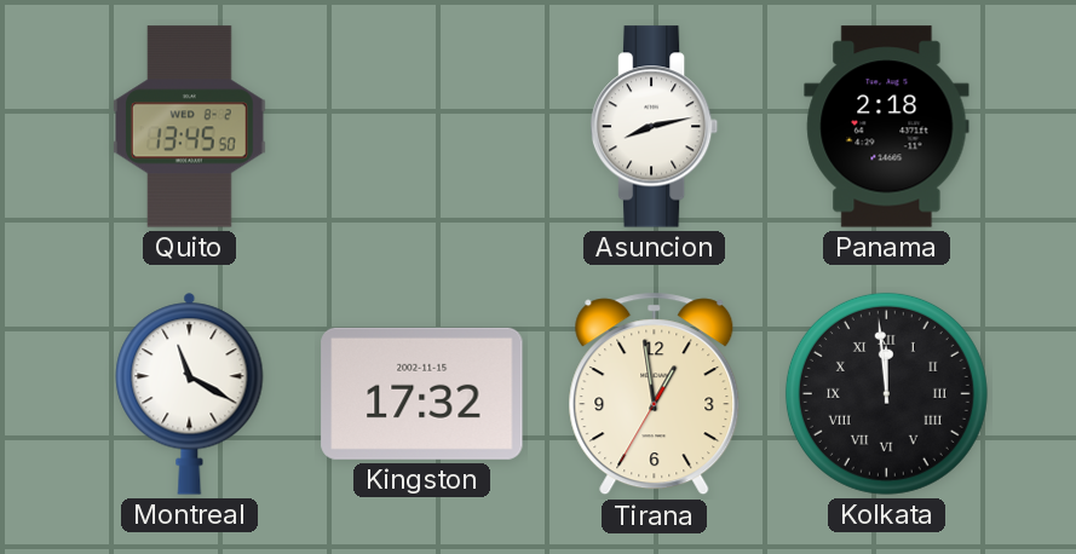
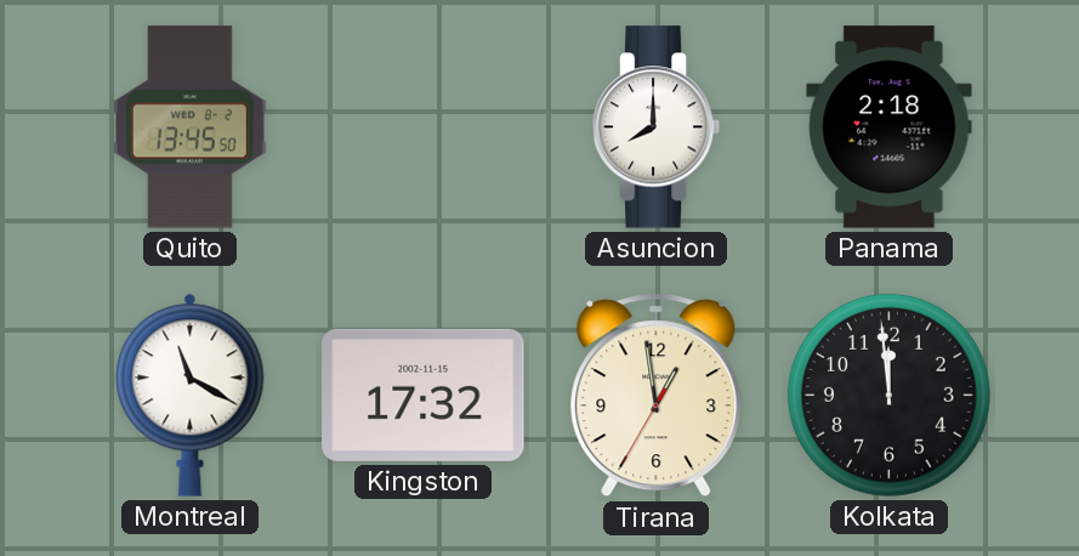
Asuncion: 8:13 -> 8:00 (657, 127)
Kolkata numerals: Roman -> Arabic (888, 395)
